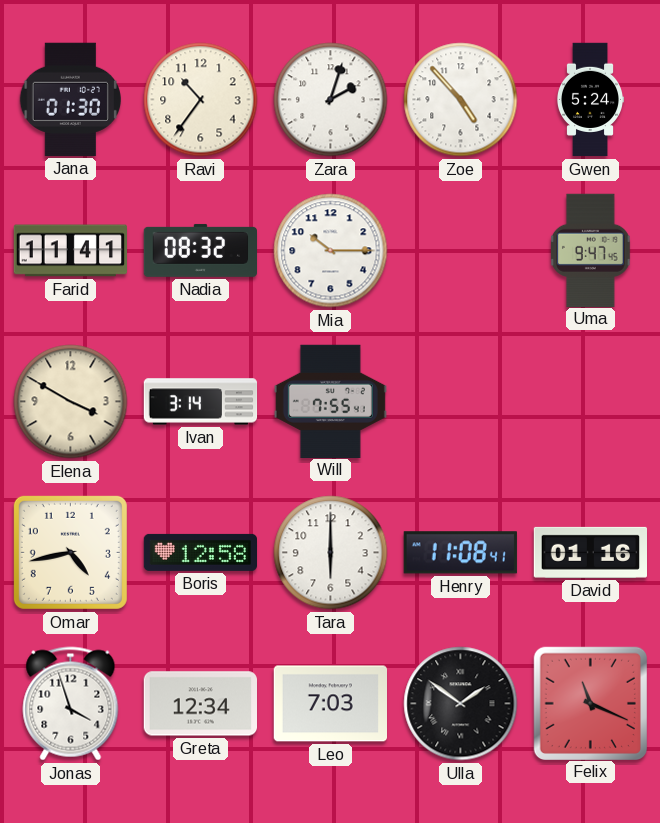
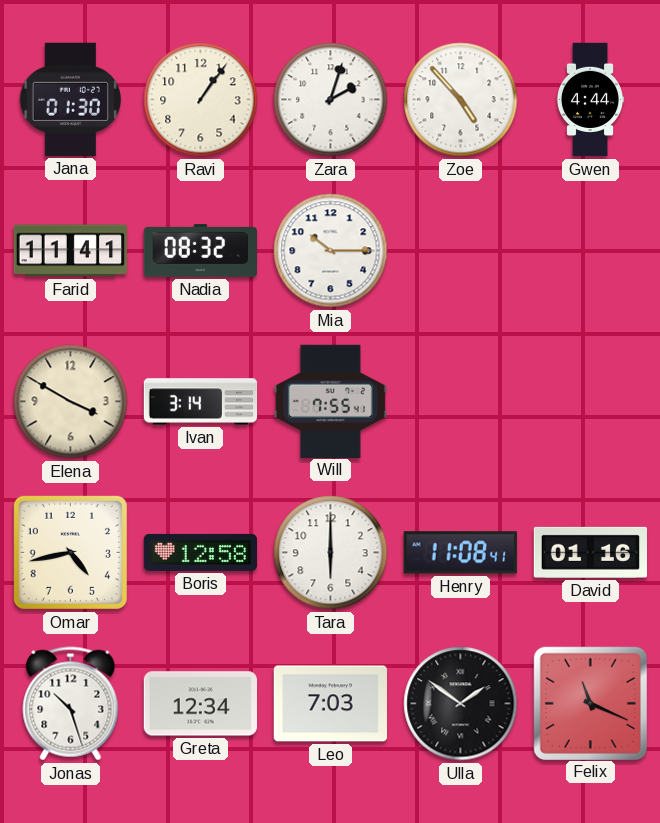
Ravi: 10:36 -> 1:06 (201, 100)
Gwen: 5:24 -> 4:44 (589, 100)
Uma: 9:47 -> none (591, 250)
Jonas: 3:57 -> 10:27 (71, 704)
